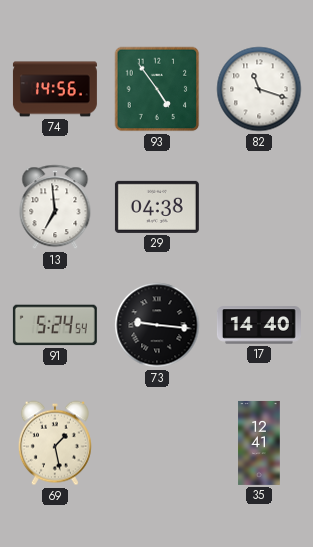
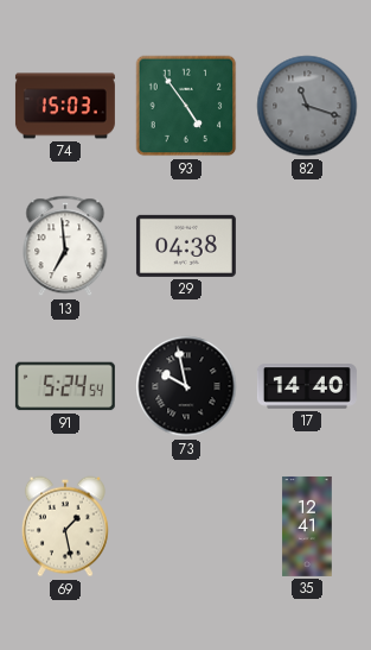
74: 14:56 -> 15:03 (65, 106)
82 dial: white -> grey (307, 106)
73: 9:16 -> 9:58 (186, 386)
